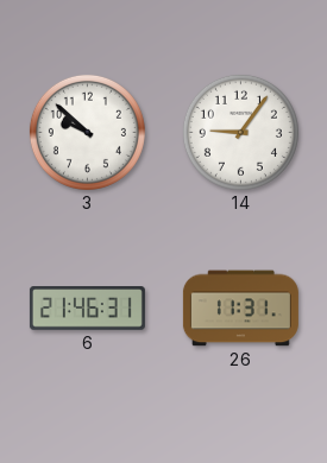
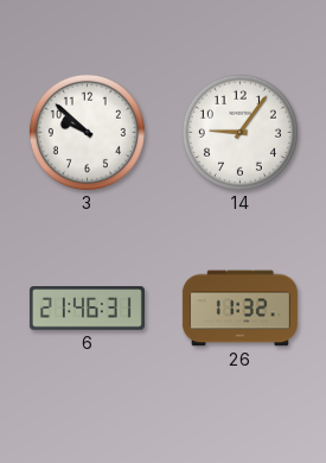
26: 11:31 -> 11:32 (239, 309)
